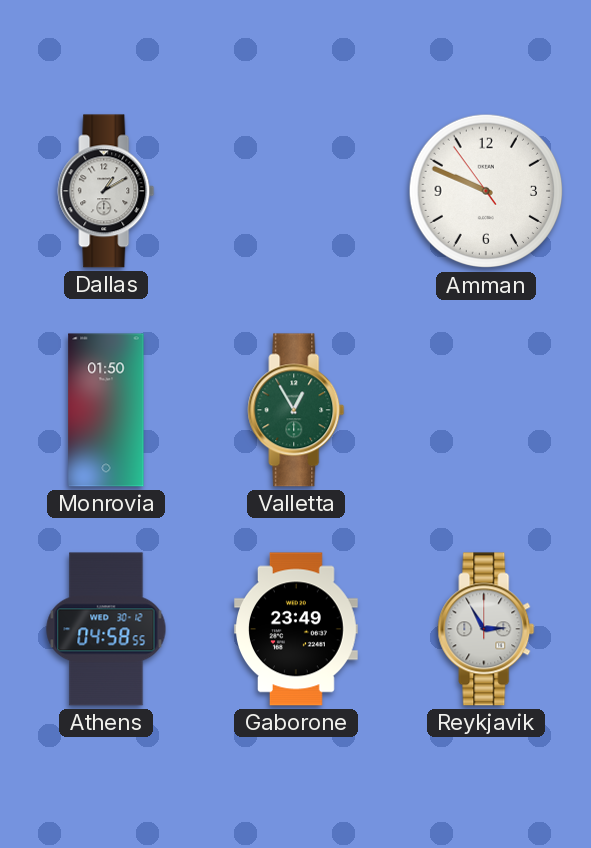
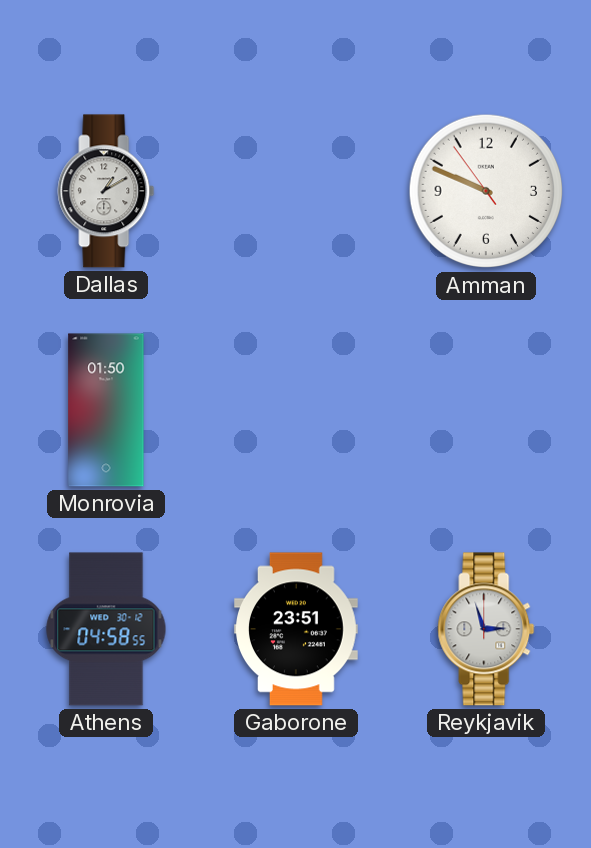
Valletta: 12:55 -> none (296, 410)
Gaborone: 23:49 -> 23:51 (297, 629)
Reykjavik: 2:55 -> 2:57 (486, 629)
